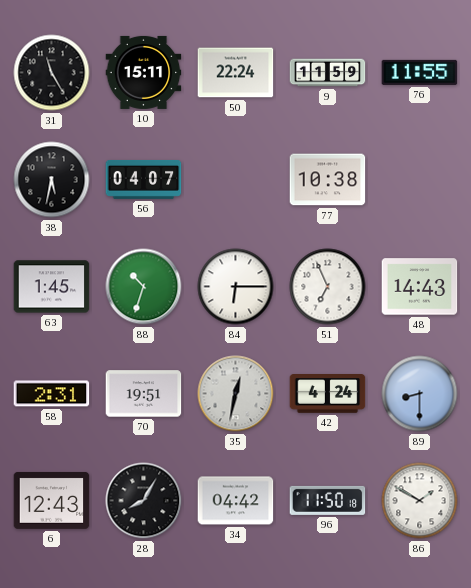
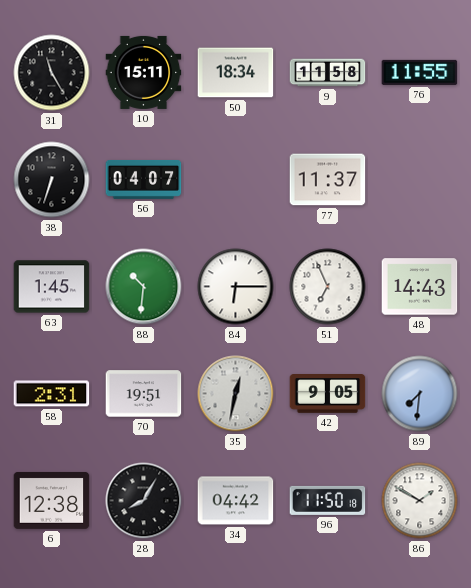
50: 22:24 -> 18:34 (236, 73)
9: 11:59 -> 11:58 (328, 73)
38: 5:32 -> 6:33 (52, 180)
77: 10:38 -> 11:37 (328, 180)
88: 10:33 -> 10:31 (144, 287)
42: 4:24 -> 9:05 (328, 394)
89: 8:30 -> 7:31 (420, 394)
6: 12:43 -> 12:38 (52, 500)
